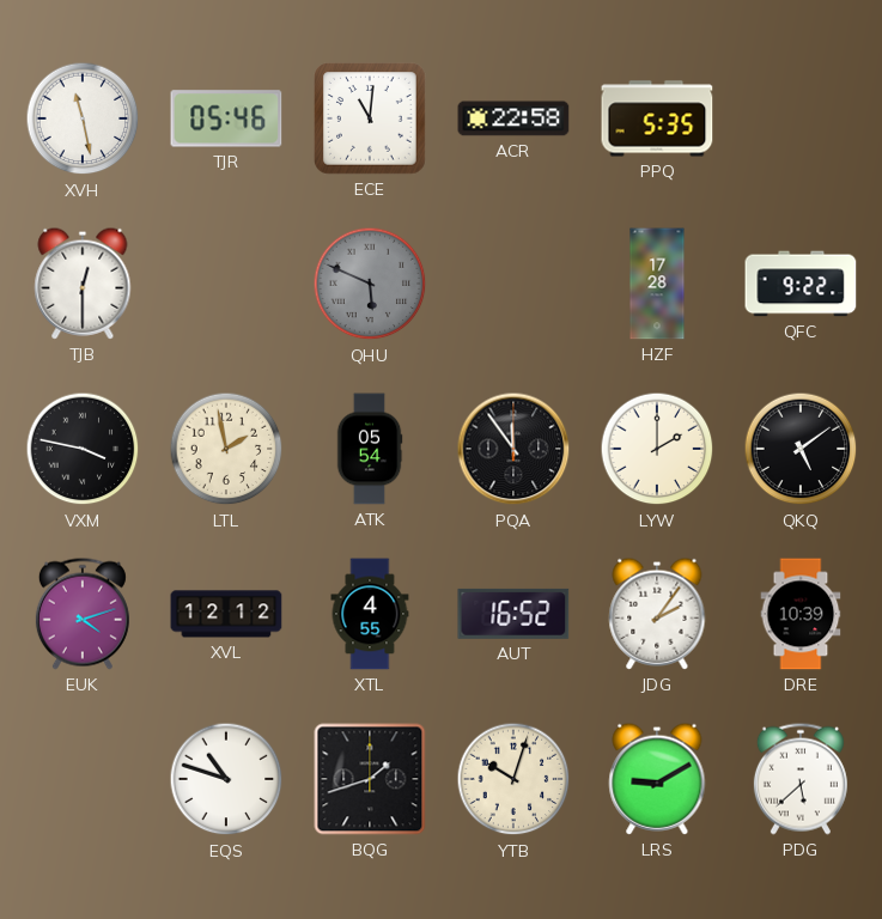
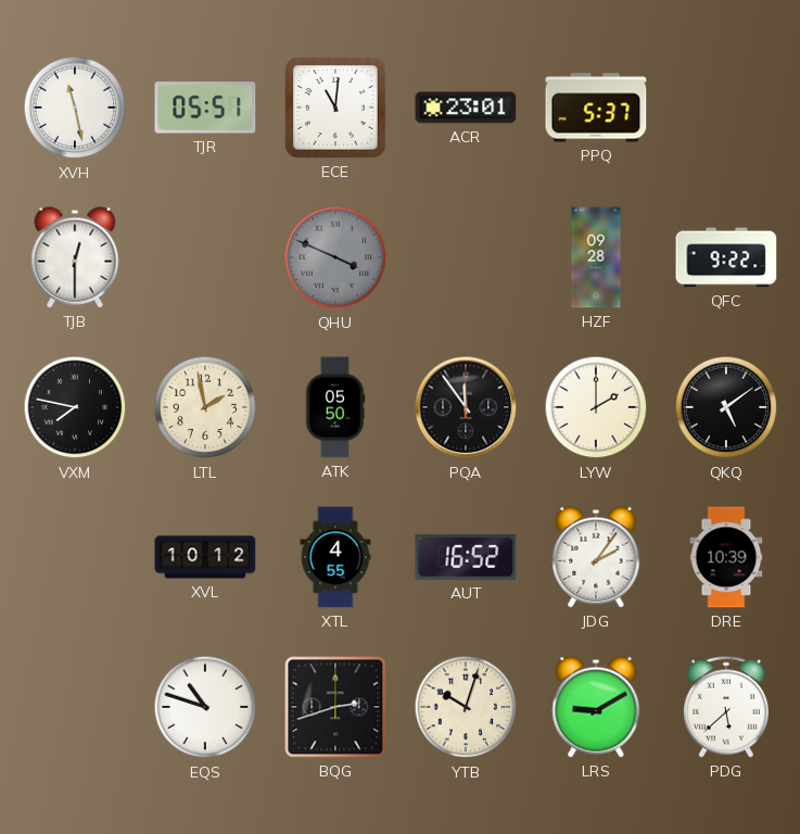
TJR: 05:46 -> 05:51 (205, 108)
ACR: 22:58 -> 23:01 (466, 108)
PPQ: 5:35 -> 5:37 (596, 108)
QHU: 5:49 -> 3:49 (335, 257)
HZF: 17:28 -> 09:28 (596, 257)
VXM: 3:47 -> 7:47 (75, 407)
ATK: 05:54 -> 05:50 (335, 407)
EUK: 4:12 -> none (83, 614)
XVL: 12:12 -> 10:12 (205, 557)
BQG: 1:42 -> 2:42 (335, 707)
